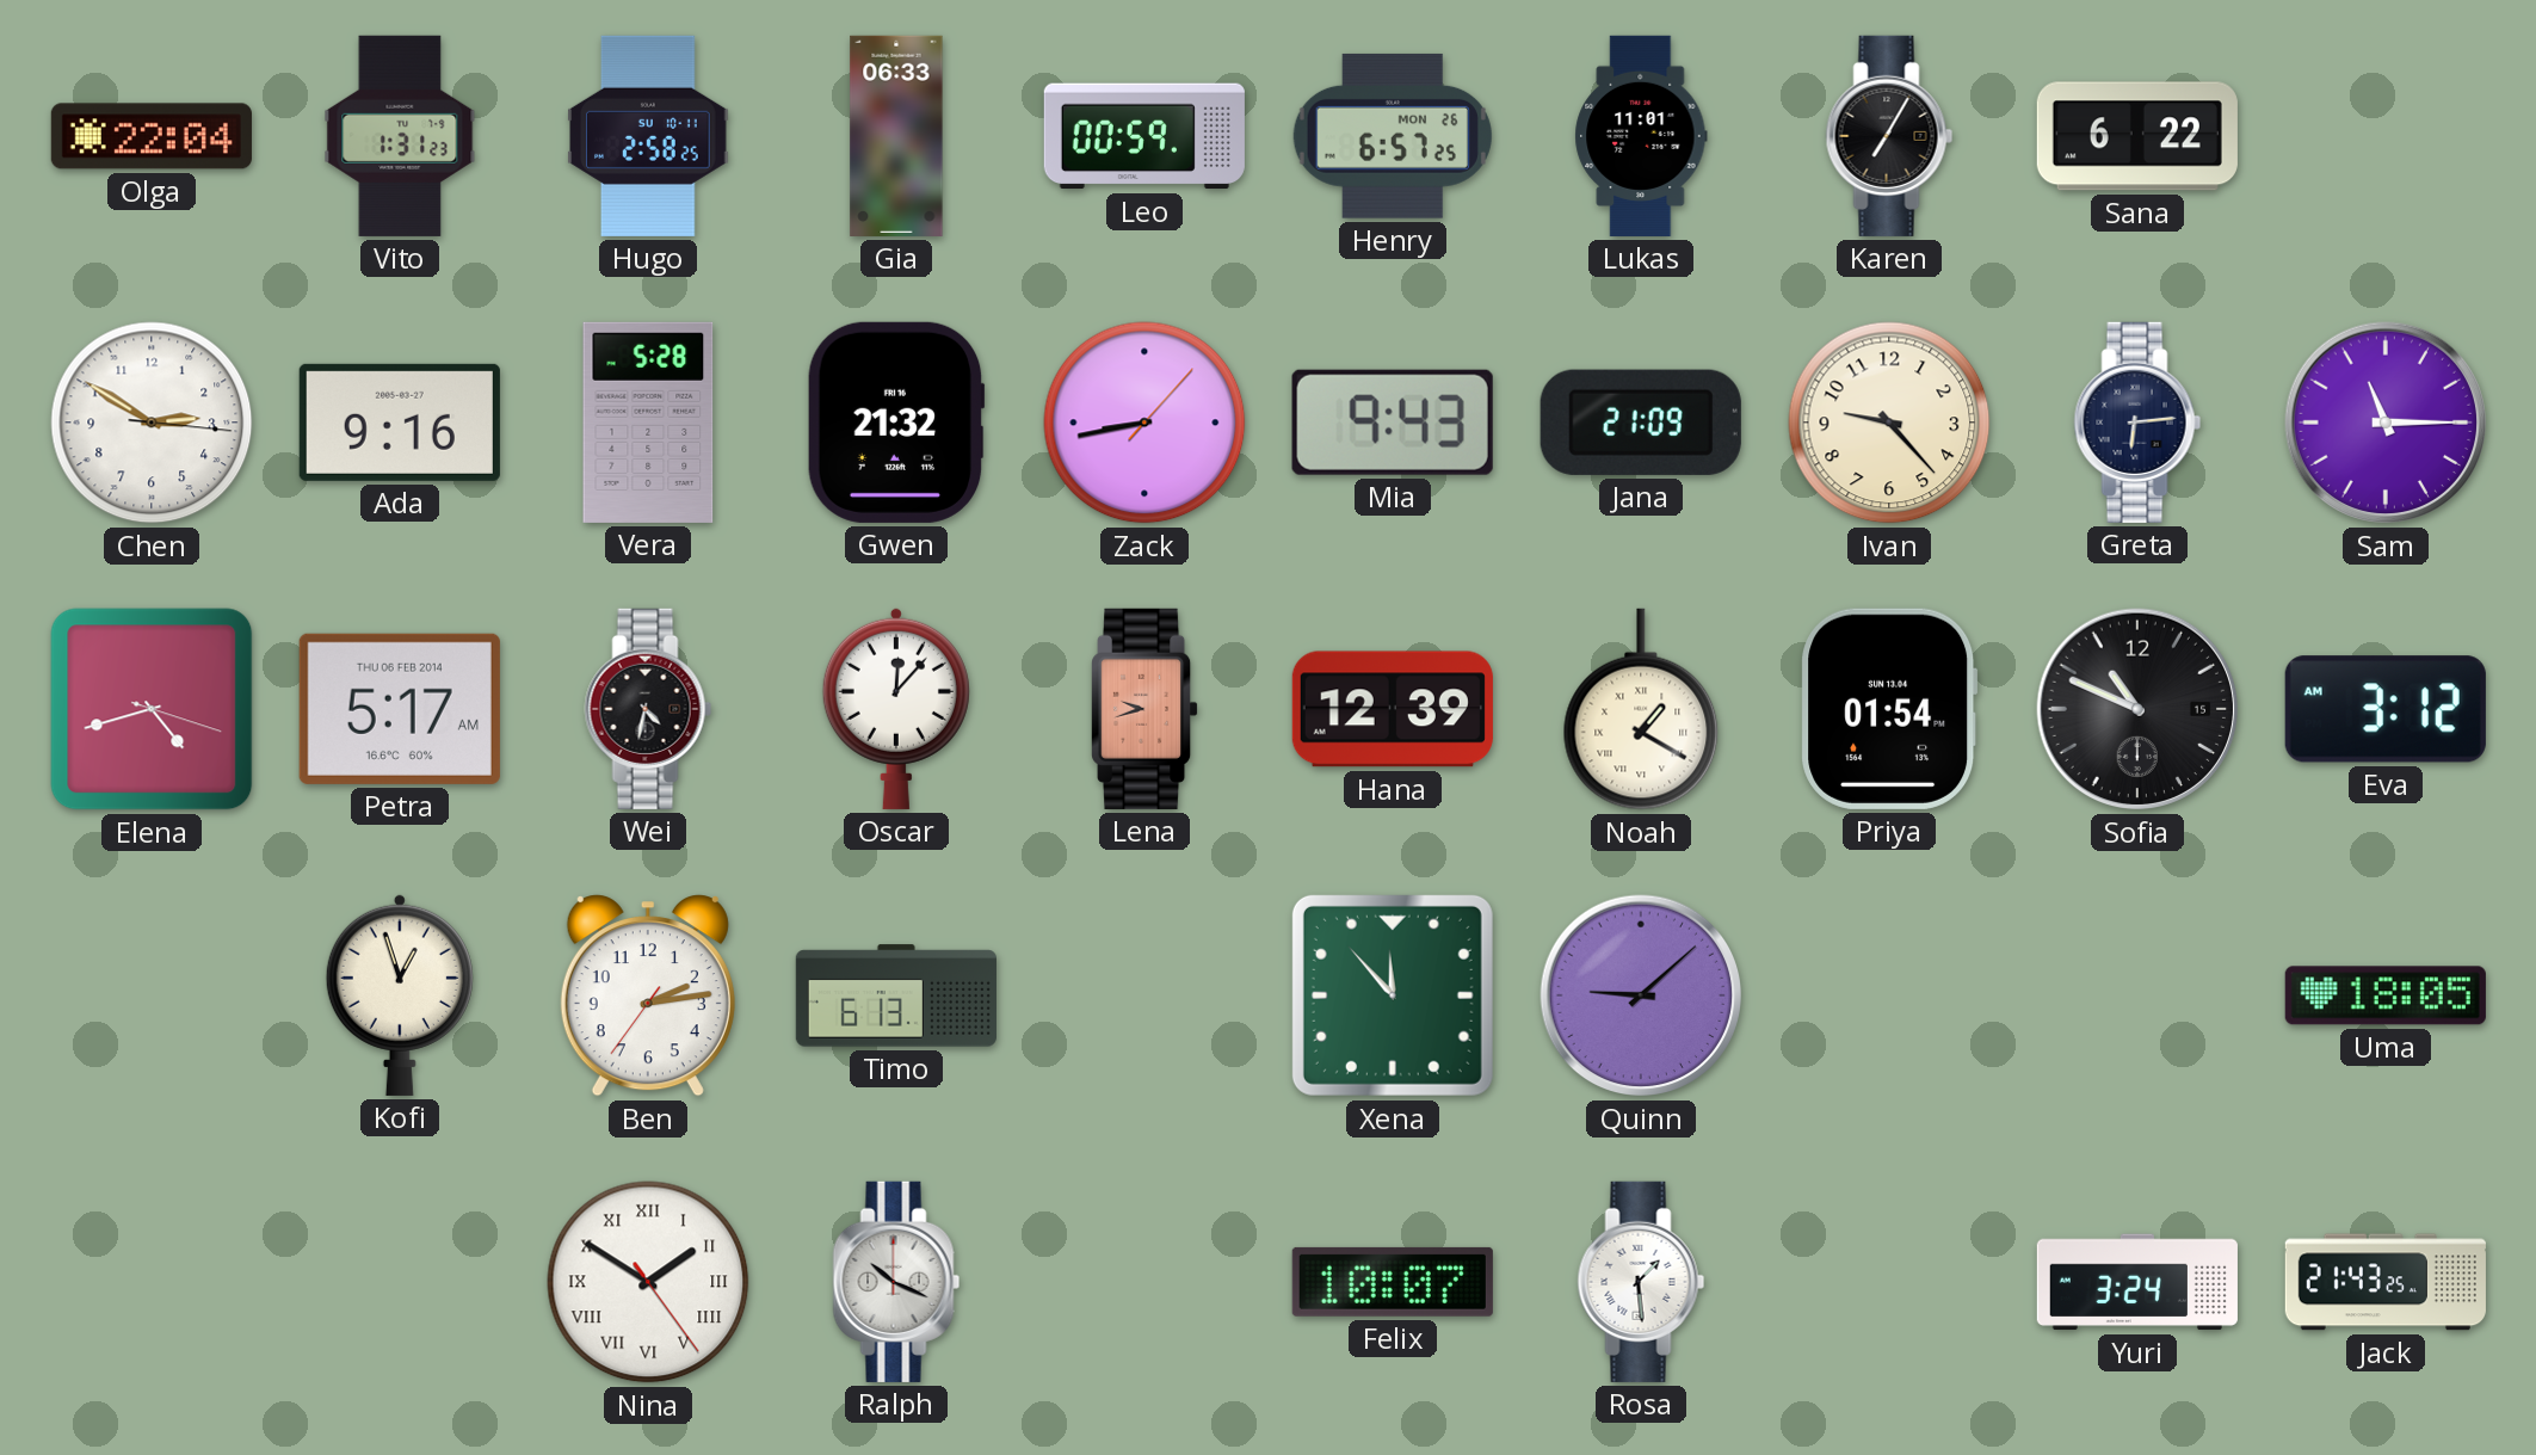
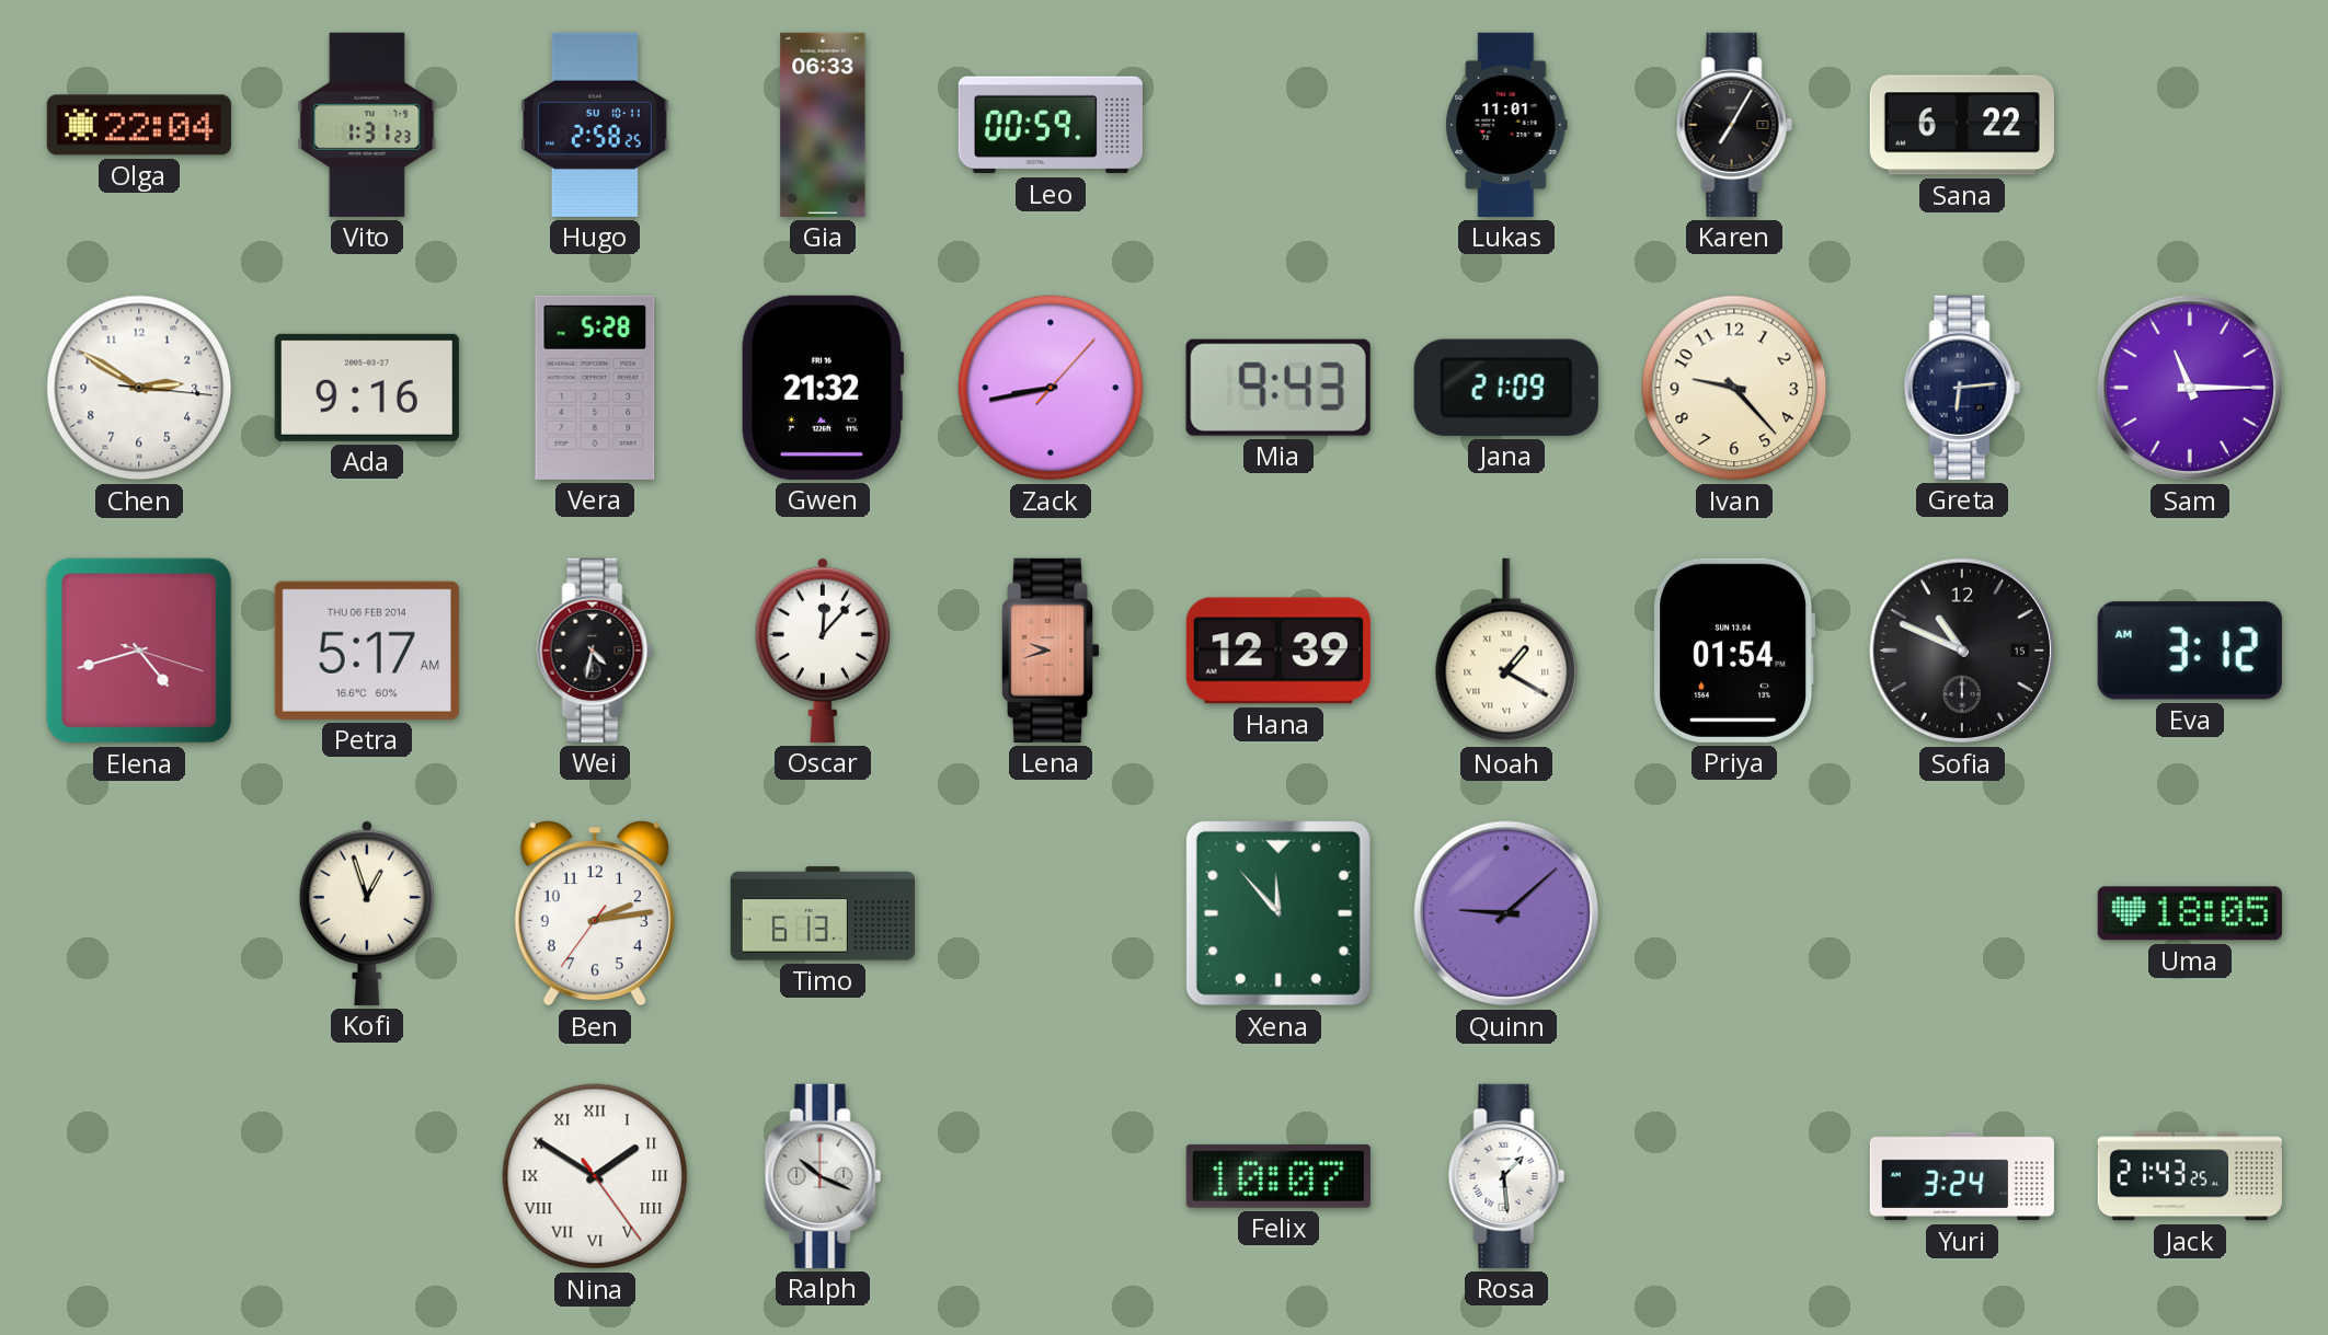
Henry: 6:57 -> none (1393, 136)
